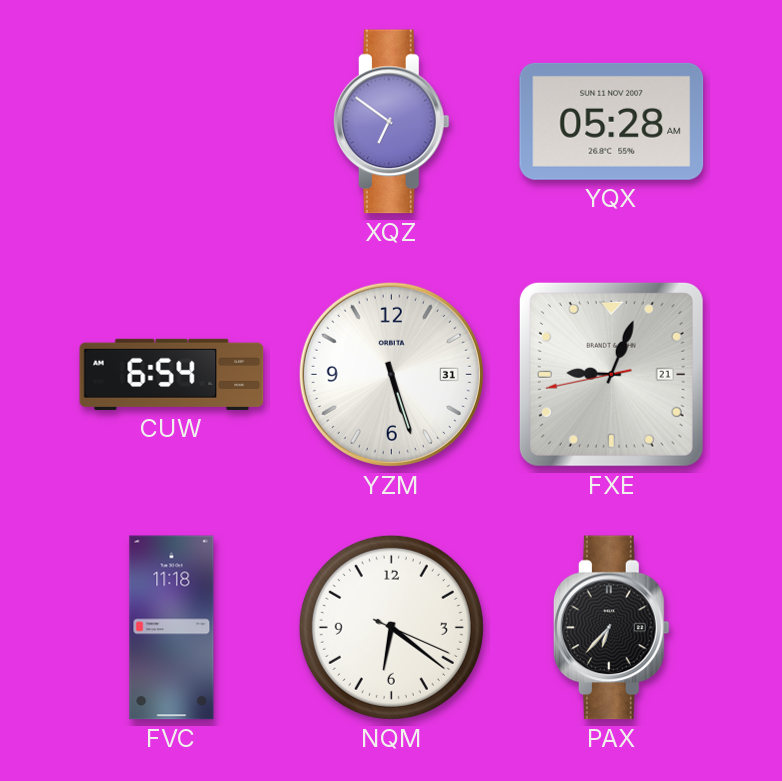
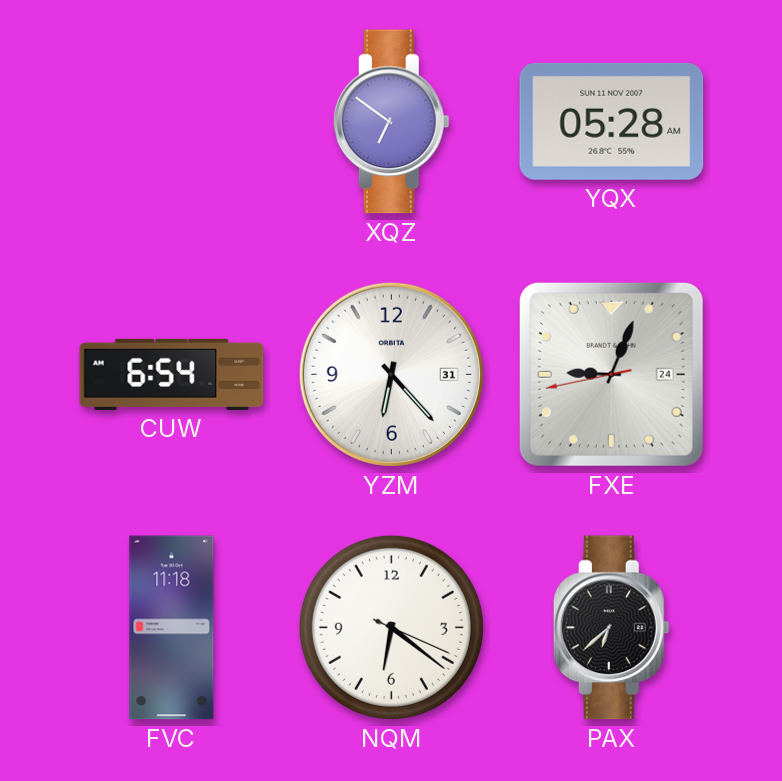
YZM: 5:27 -> 6:23 (391, 374)
FXE date: 21 -> 24 (611, 374)
PAX: 6:37 -> 6:38 (611, 628)
